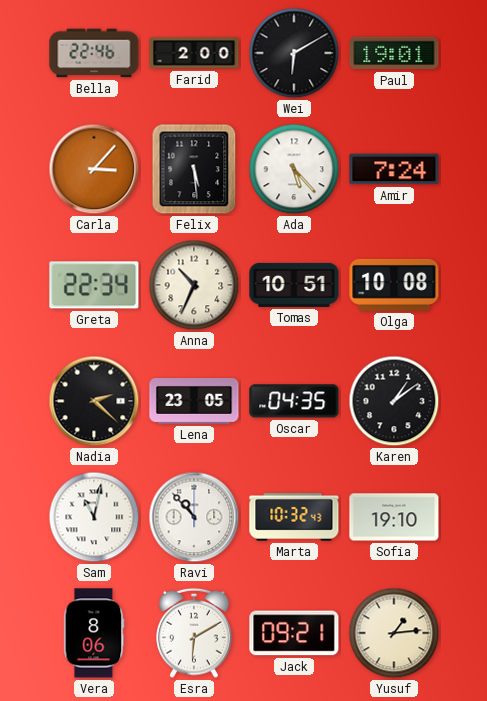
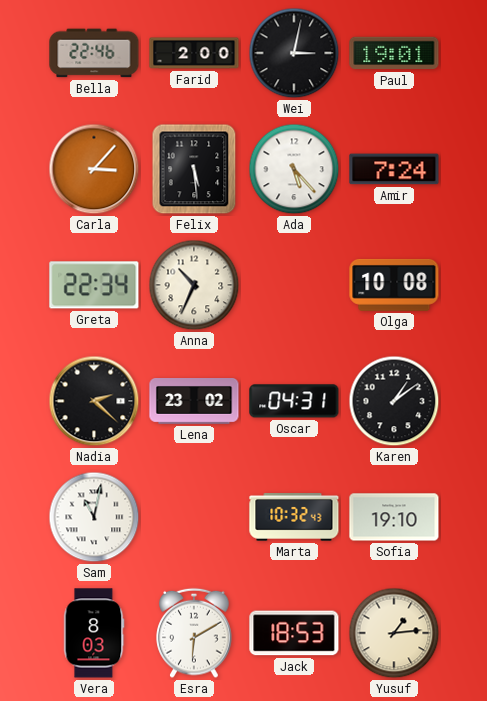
Wei: 6:10 -> 3:02 (294, 53)
Tomas: 10:51 -> none (294, 285)
Lena: 23:05 -> 23:02 (194, 402)
Oscar: 04:35 -> 04:31 (294, 401)
Ravi: 10:53 -> none (194, 517)
Vera: 8:06 -> 8:03 (94, 633)
Jack: 09:21 -> 18:53 (294, 633)
